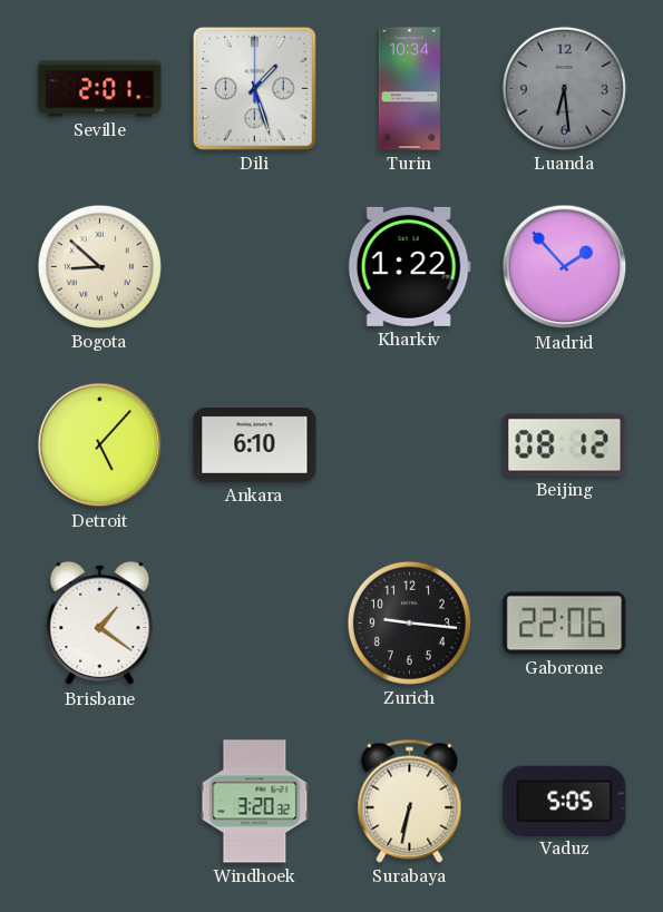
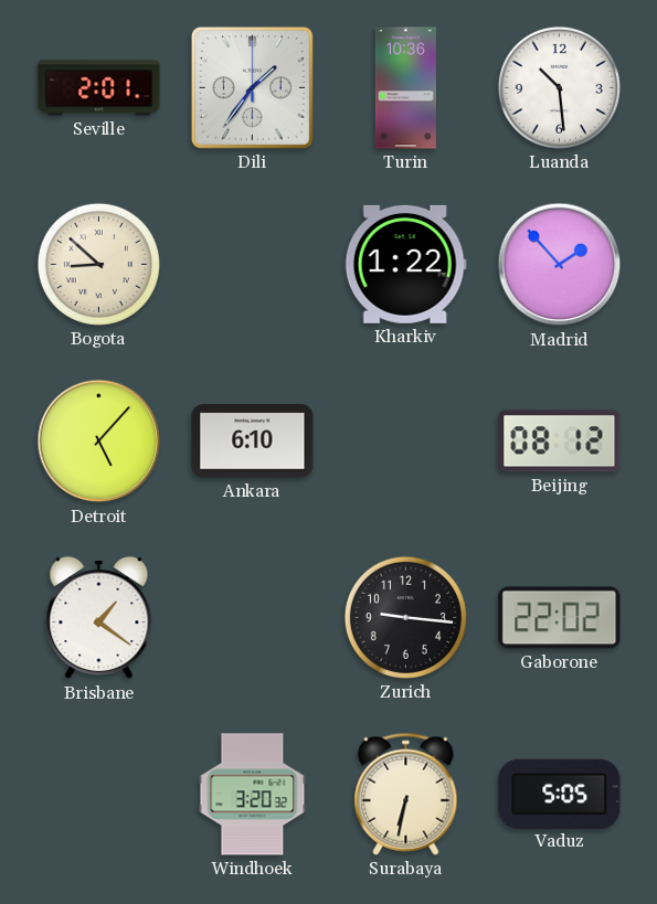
Dili: 1:27 -> 1:36 (252, 87)
Turin: 10:34 -> 10:36 (405, 88)
Luanda: 6:29 -> 10:29 (559, 87)
Luanda dial: grey -> white (559, 87)
Gaborone: 22:06 -> 22:02 (560, 618)
